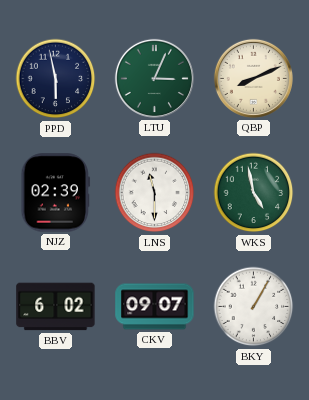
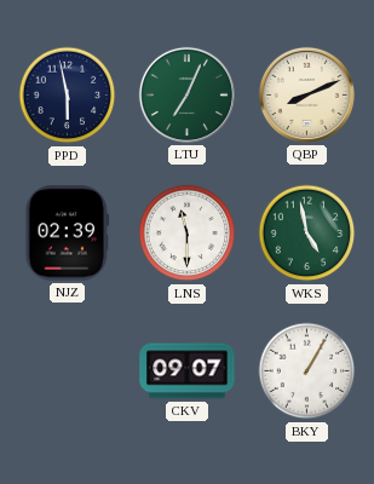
LTU: 3:04 -> 7:04 (186, 94)
BBV: 6:02 -> none (56, 307)
